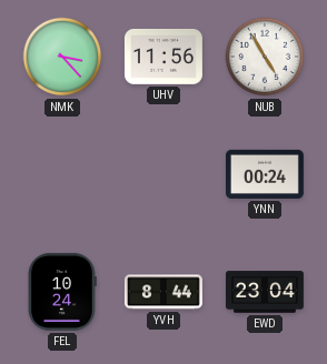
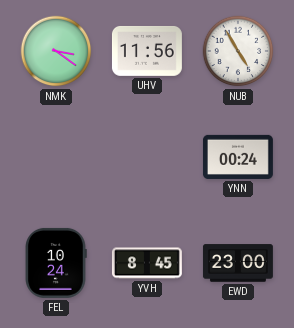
NMK: 3:23 -> 3:21 (56, 51)
YVH: 8:44 -> 8:45 (147, 263)
EWD: 23:04 -> 23:00 (238, 263)
